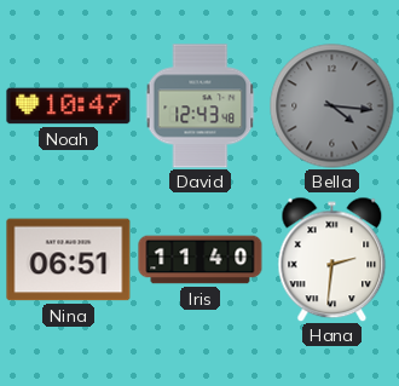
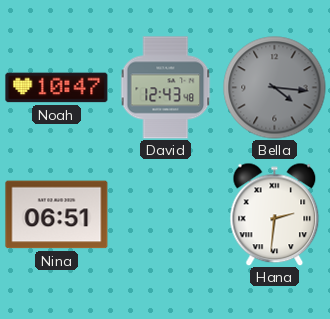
Iris: 11:40 -> none (201, 260)
